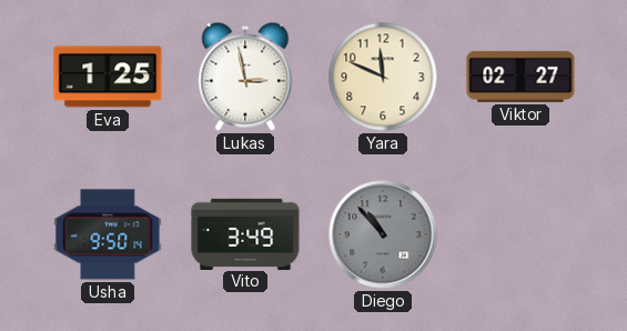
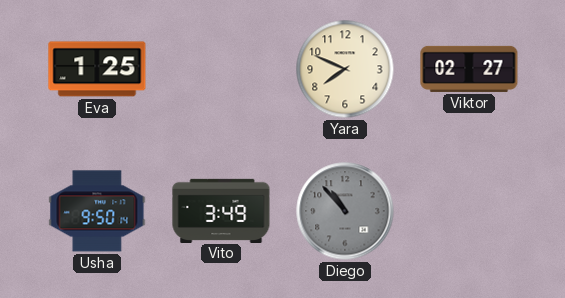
Lukas: 2:58 -> none (245, 77)
Yara: 11:49 -> 7:49 (345, 69)
